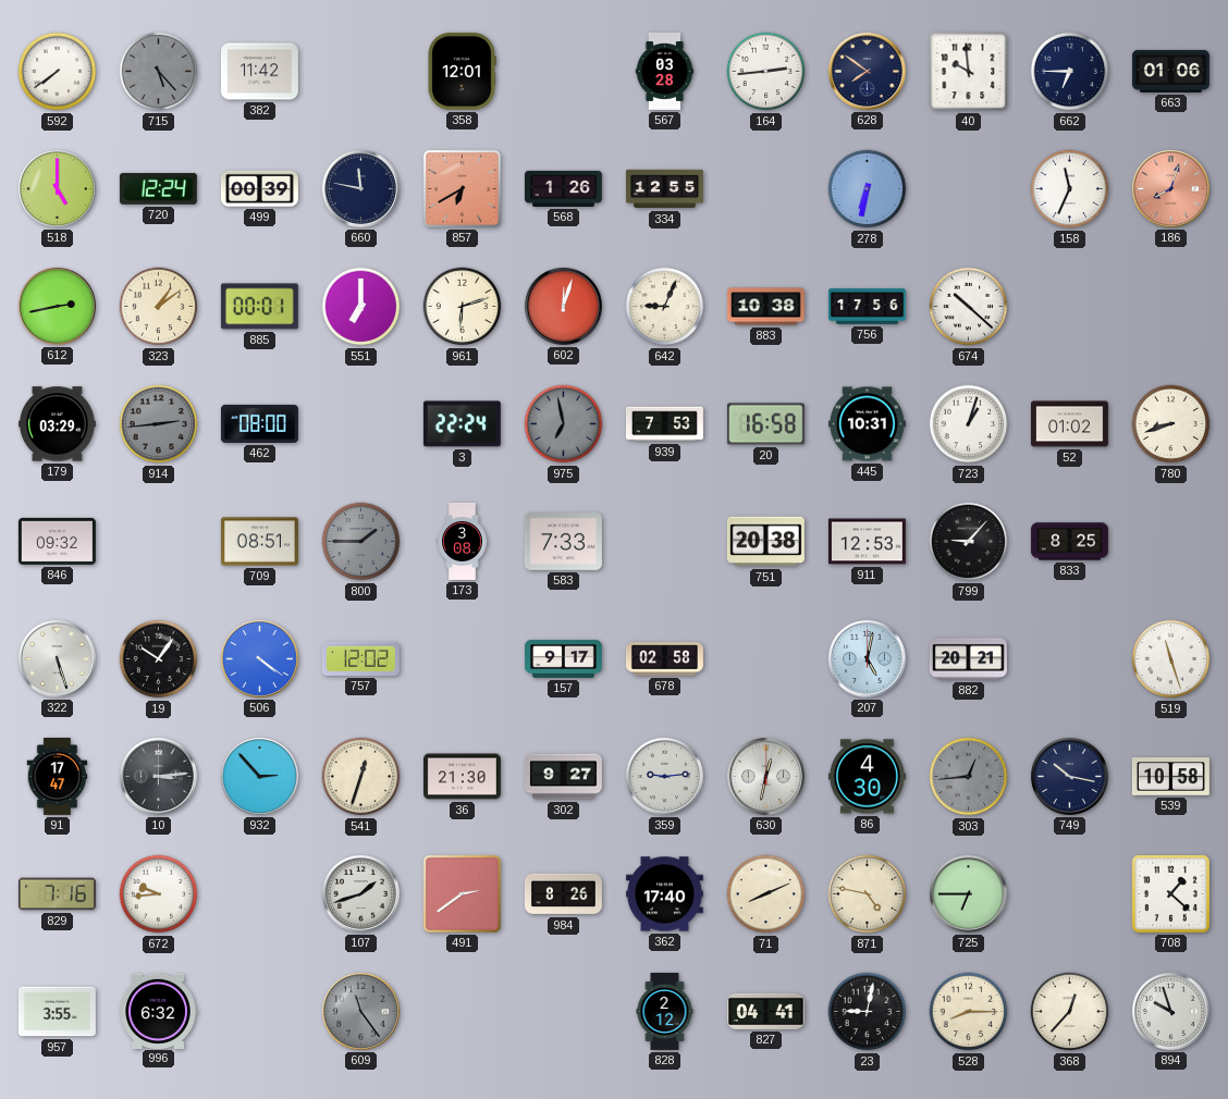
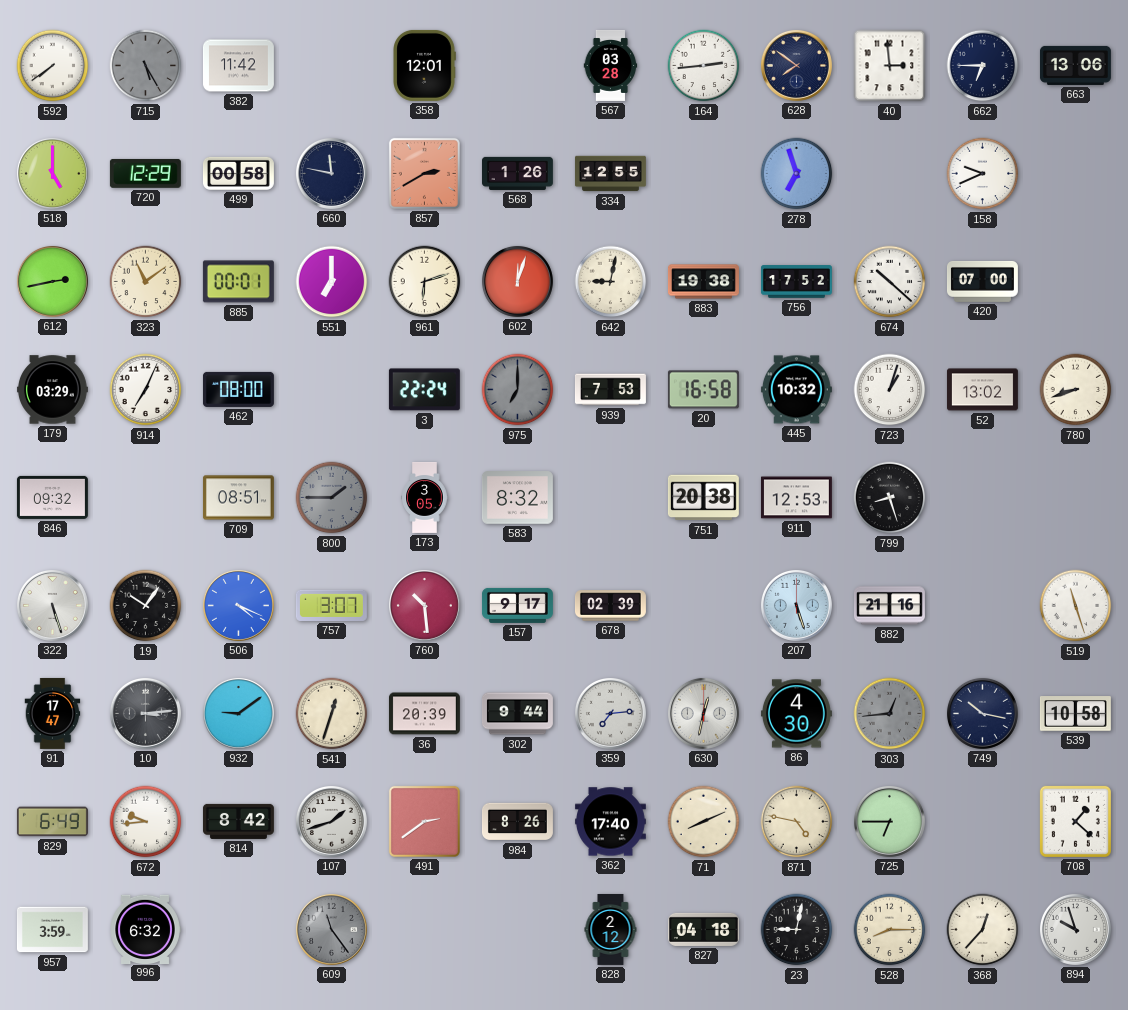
715: 5:23 -> 5:25 (146, 66)
40: 9:59 -> 2:59 (890, 66)
663: 01:06 -> 13:06 (1075, 65)
720: 12:24 -> 12:29 (145, 173)
499: 00:39 -> 00:58 (238, 173)
857: 6:40 -> 2:40 (424, 173)
278: 6:32 -> 6:57 (797, 174)
158: 11:34 -> 9:41 (983, 174)
186: 8:03 -> none (1170, 188)
323: 1:09 -> 11:09 (146, 282)
642: 9:04 -> 9:02 (611, 282)
883: 10:38 -> 19:38 (703, 282)
756: 17:56 -> 17:52 (796, 282)
420: none -> 07:00 (982, 281)
914: 2:44 -> 7:04 (146, 390)
914 dial: grey -> white (146, 390)
975: 6:58 -> 7:00 (518, 390)
445: 10:31 -> 10:32 (796, 390)
52: 01:02 -> 13:02 (982, 390)
173: 3:08 -> 3:05 (425, 497)
583: 7:33 -> 8:32 (517, 498)
799: 9:07 -> 8:27 (890, 498)
833: 8:25 -> none (1069, 542)
506: 4:21 -> 4:19 (238, 605)
757: 12:02 -> 3:07 (331, 605)
760: none -> 10:29 (424, 605)
678: 02:58 -> 02:39 (610, 606)
207: 5:02 -> 5:27 (796, 605)
882: 20:21 -> 21:16 (889, 606)
932: 2:53 -> 9:09 (238, 713)
36: 21:30 -> 20:39 (424, 714)
302: 9:27 -> 9:44 (517, 714)
359: 9:14 -> 7:14 (610, 713)
829: 7:16 -> 6:49 (52, 822)
814: none -> 8:42 (238, 821)
957: 3:55 -> 3:59 (52, 930)
827: 04:41 -> 04:18 (703, 929)
